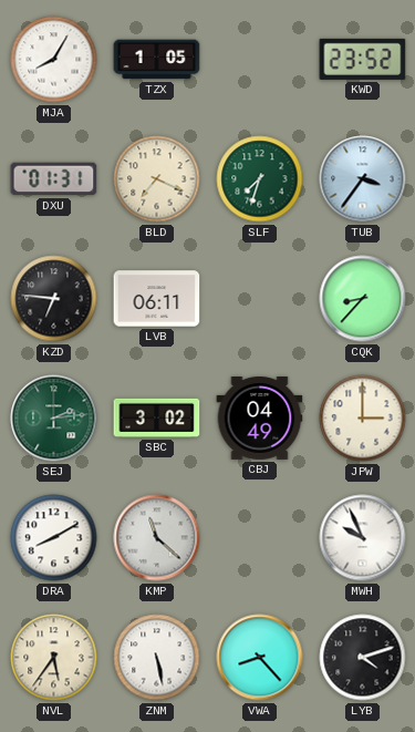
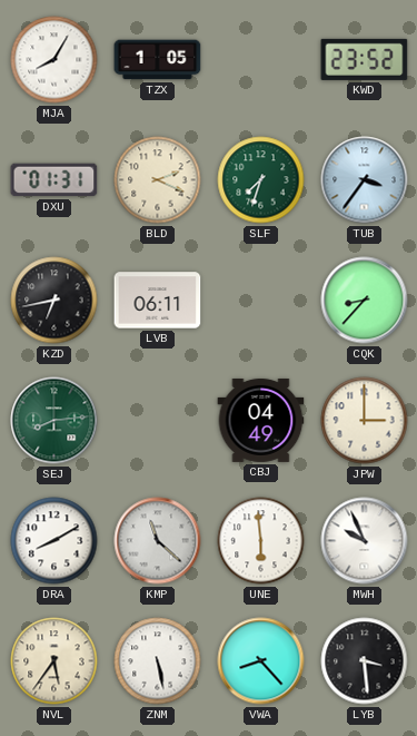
BLD: 7:19 -> 2:19 (158, 180)
KZD: 6:46 -> 6:43 (54, 301)
SEJ: 2:14 -> 8:14 (54, 421)
SBC: 3:02 -> none (157, 417)
UNE: none -> 5:59 (261, 541)
LYB: 4:12 -> 3:29 (365, 661)
